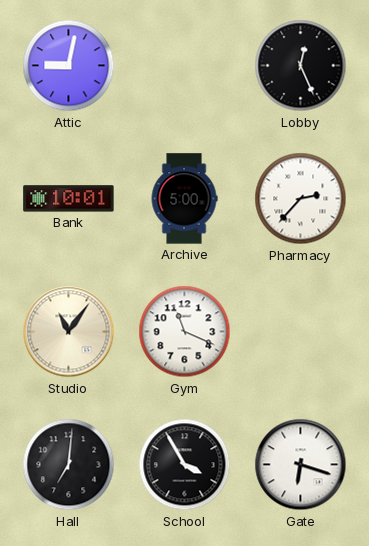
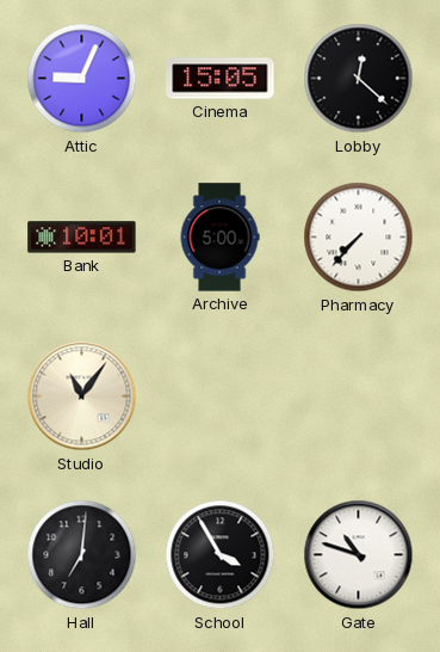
Attic: 9:02 -> 9:04 (82, 79)
Cinema: none -> 15:05 (221, 79)
Lobby: 12:26 -> 12:22 (359, 79)
Pharmacy: 2:37 -> 7:37 (359, 238)
Gym: 11:19 -> none (185, 332)
Gate: 6:18 -> 10:48 (359, 555)
